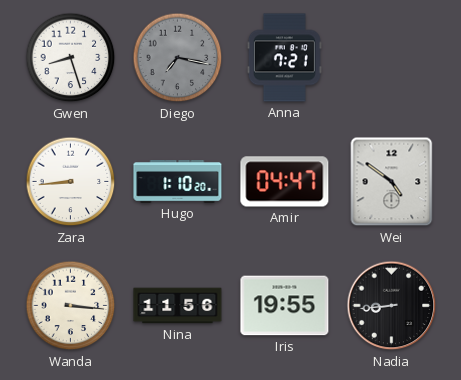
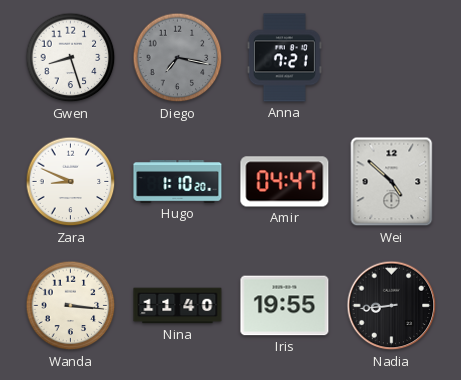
Zara: 8:44 -> 8:49 (71, 182)
Wei: 4:51 -> 4:52 (392, 182)
Nina: 11:56 -> 11:40 (178, 306)
